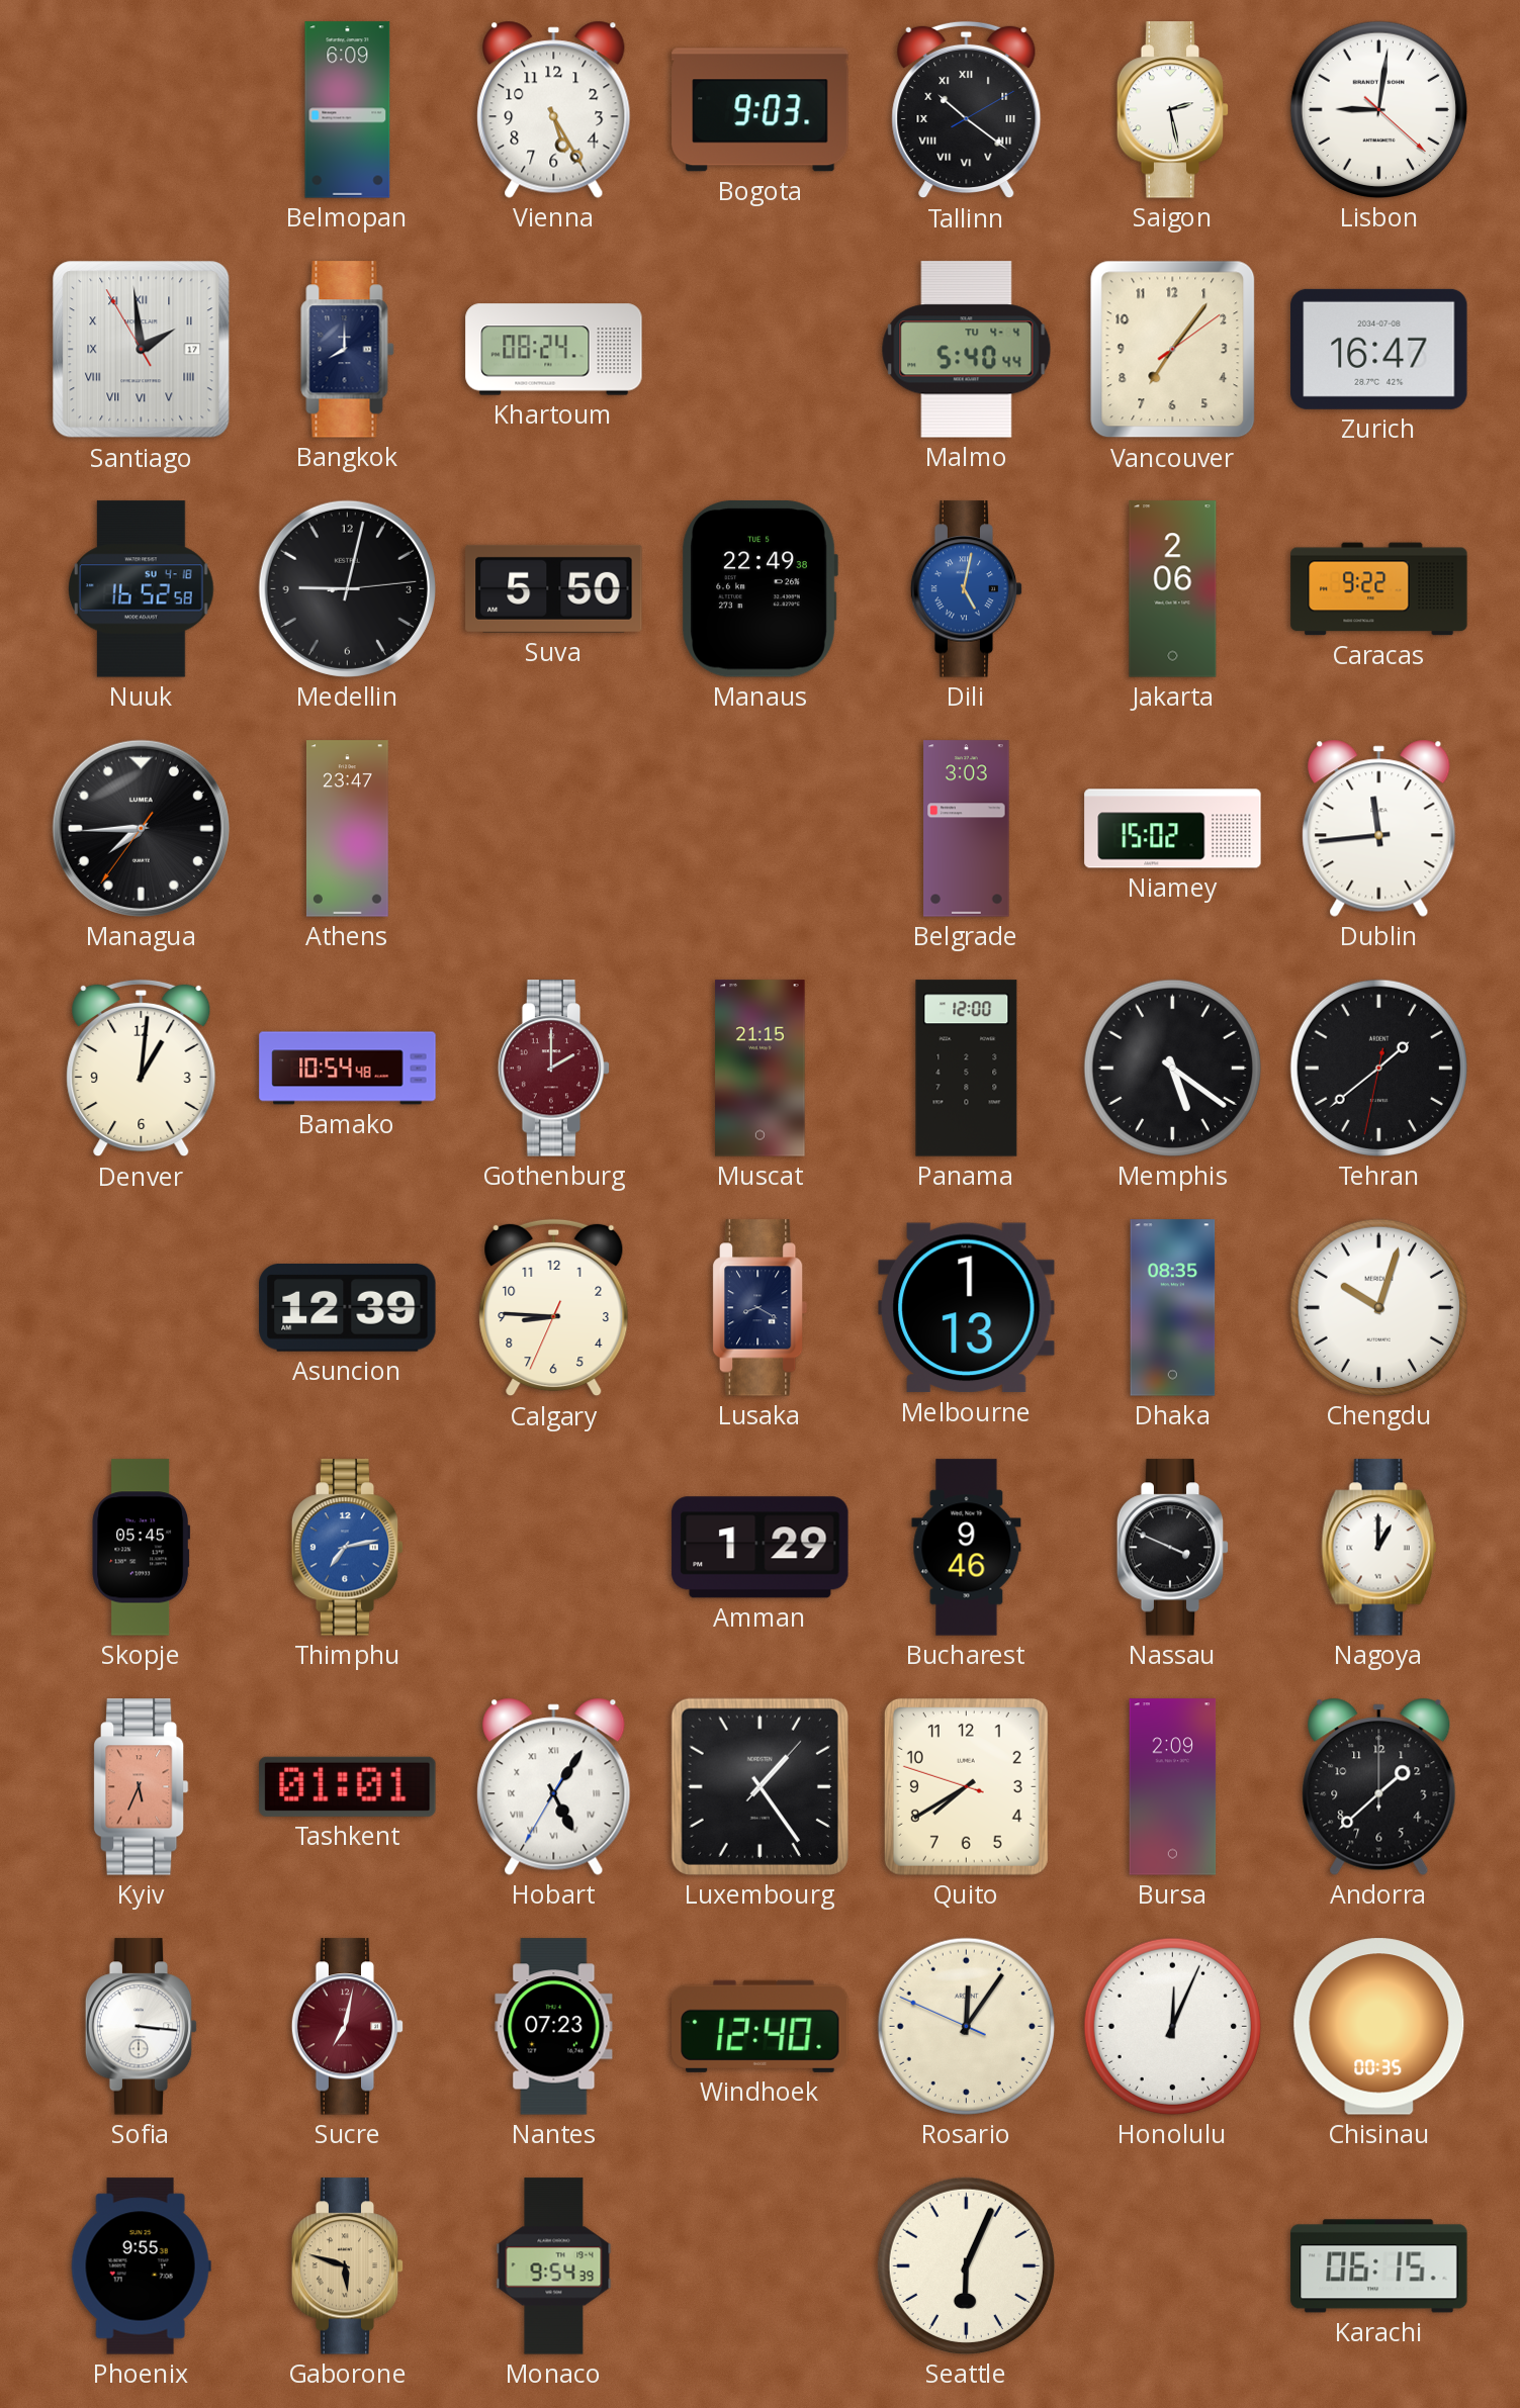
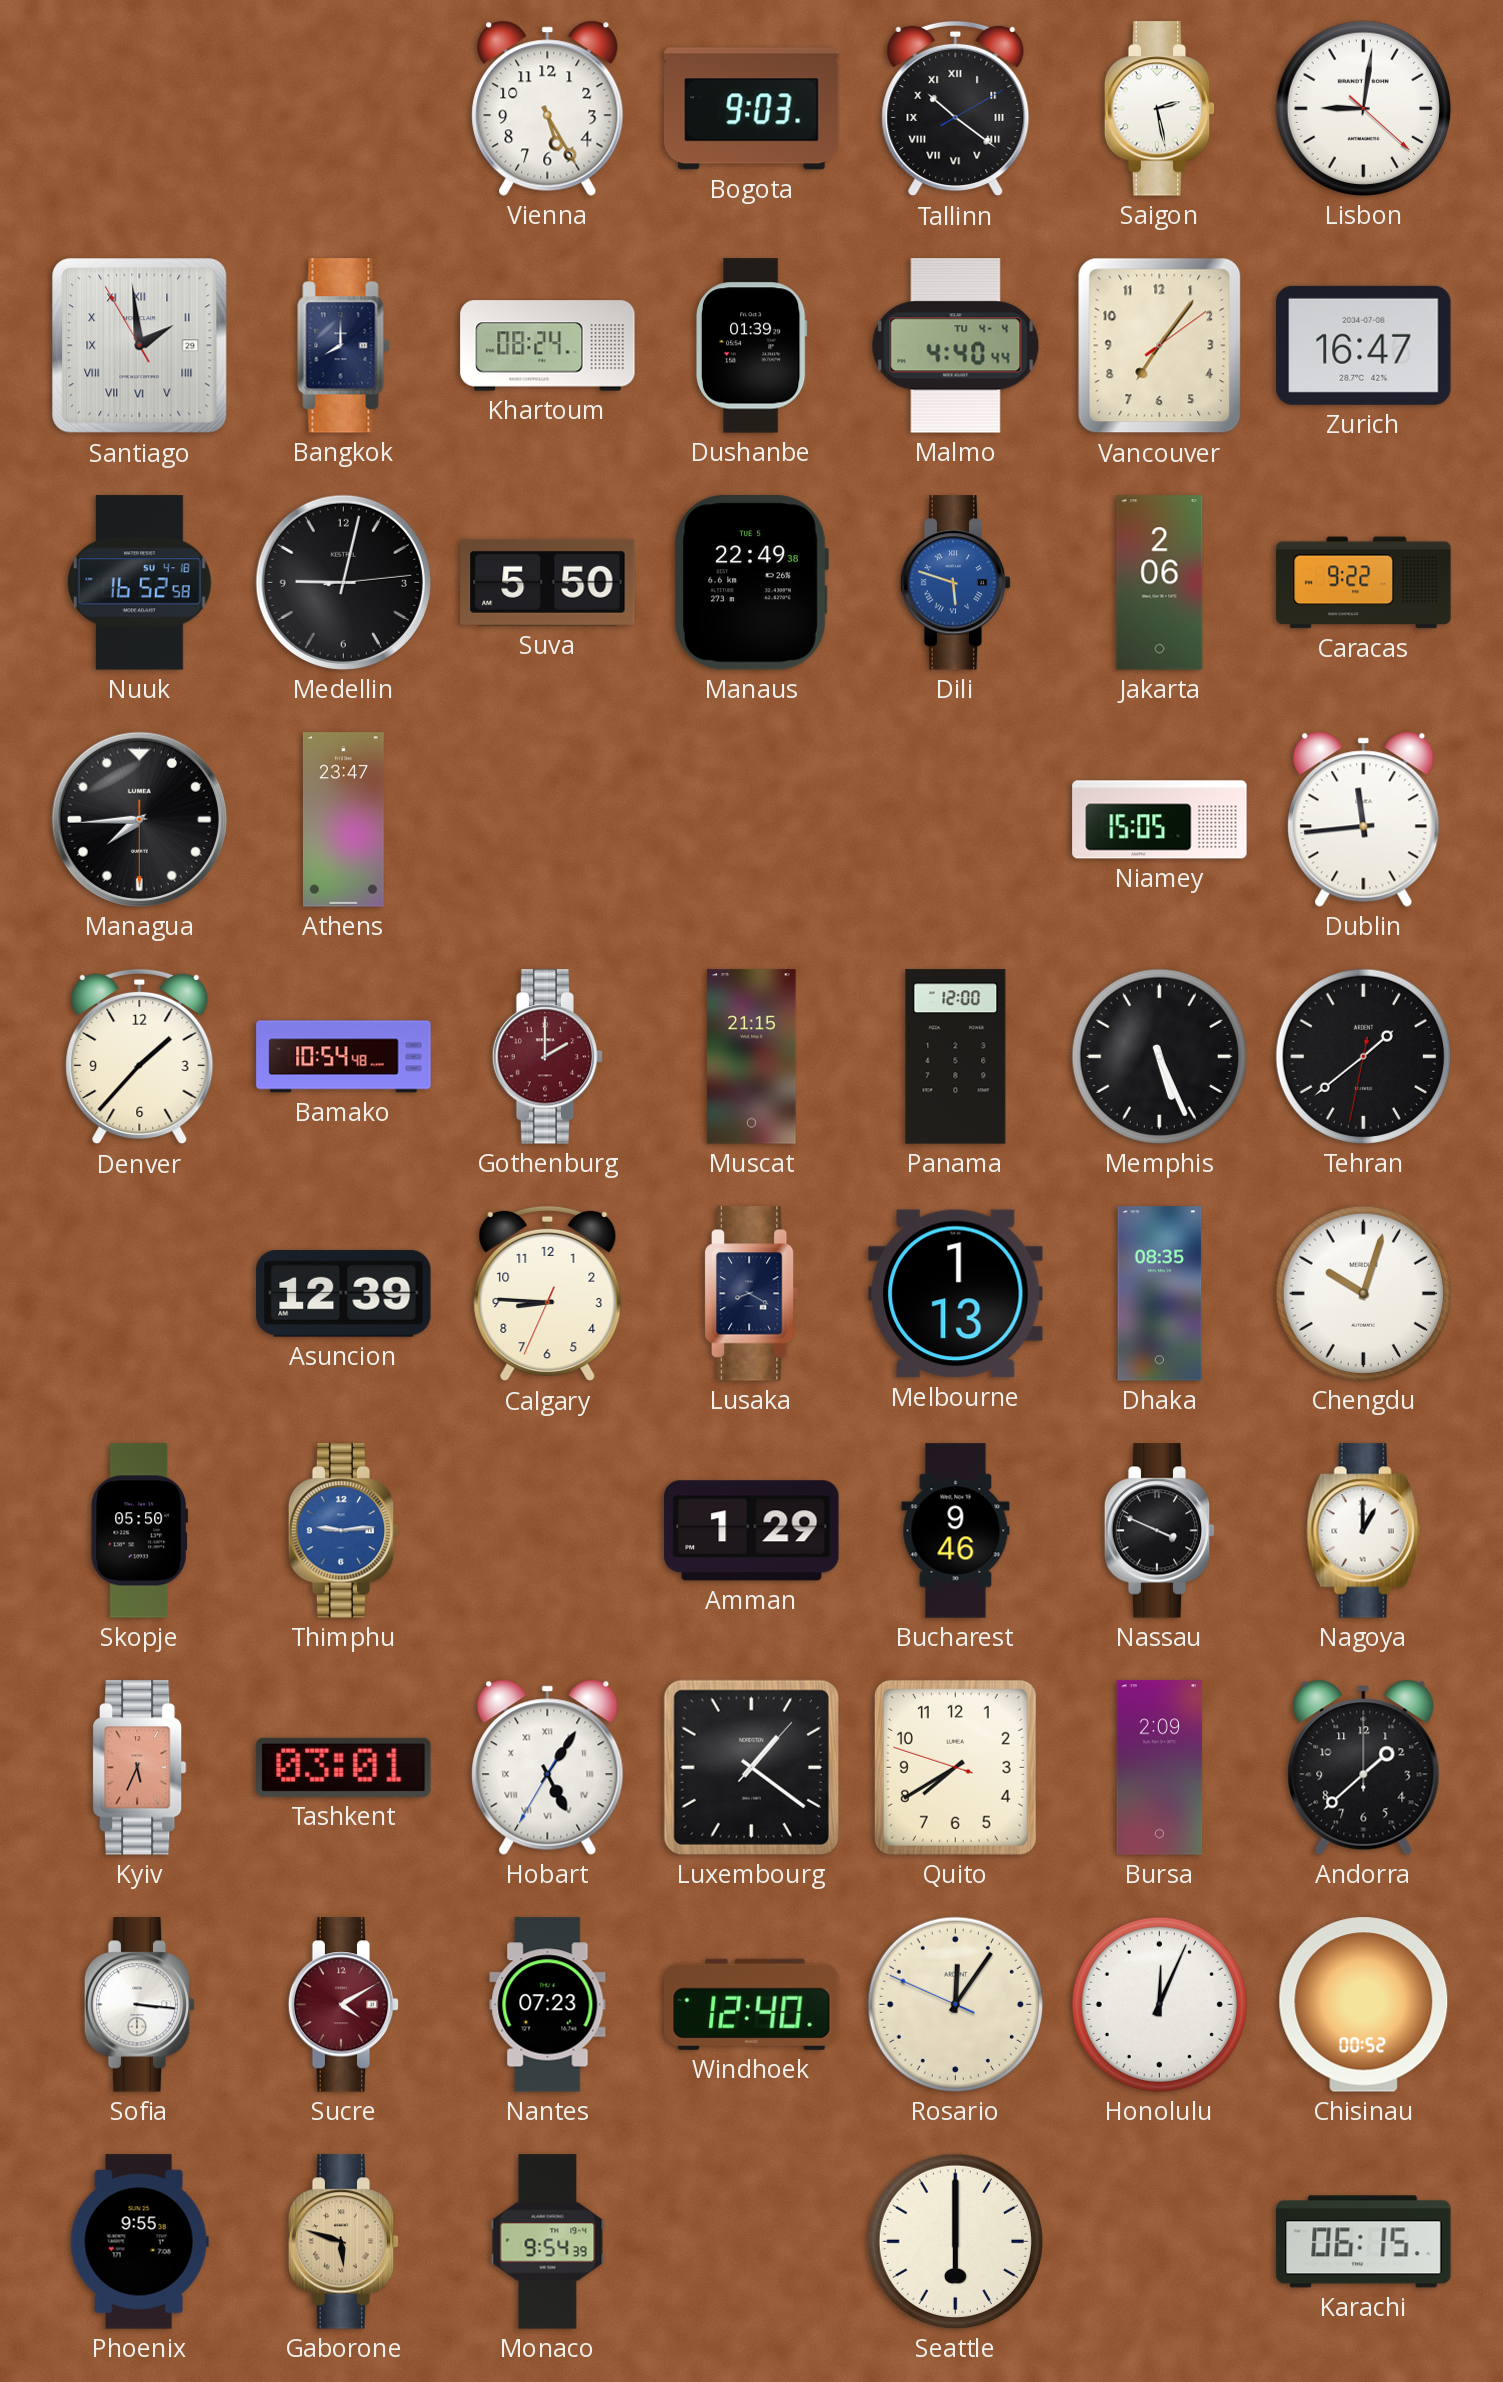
Belmopan: 6:09 -> none (348, 110)
Santiago date: 17 -> 29 (140, 346)
Dushanbe: none -> 01:39 (751, 346)
Malmo: 5:40 -> 4:40 (956, 346)
Dili: 5:02 -> 5:48 (956, 583)
Managua: 7:44:36 -> 7:44:30 (139, 819)
Belgrade: 3:03 -> none (967, 829)
Niamey: 15:02 -> 15:05 (1160, 820)
Denver: 1:01 -> 1:37 (140, 1057)
Memphis: 5:21 -> 5:26 (1159, 1056)
Skopje: 05:45 -> 05:50 (140, 1531)
Thimphu: 7:13 -> 9:14 (344, 1531)
Tashkent: 01:01 -> 03:01 (344, 1767)
Luxembourg: 1:24 -> 1:21 (751, 1767)
Sucre: 7:02 -> 4:10 (344, 2005)
Chisinau: 00:35 -> 00:52 (1364, 2005)
Seattle: 6:04 -> 6:00 (955, 2241)
